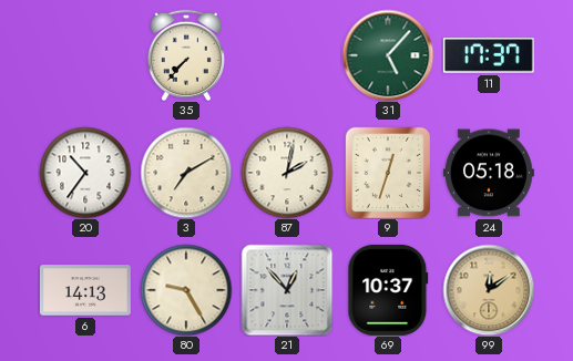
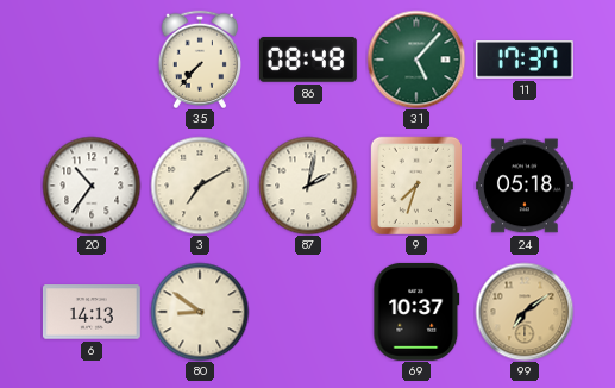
86: none -> 08:48 (308, 60)
9: 12:33 -> 7:33 (416, 186)
80: 9:25 -> 8:51 (200, 312)
21: 12:53 -> none (287, 290)
99: 12:09 -> 7:09 (525, 312)
